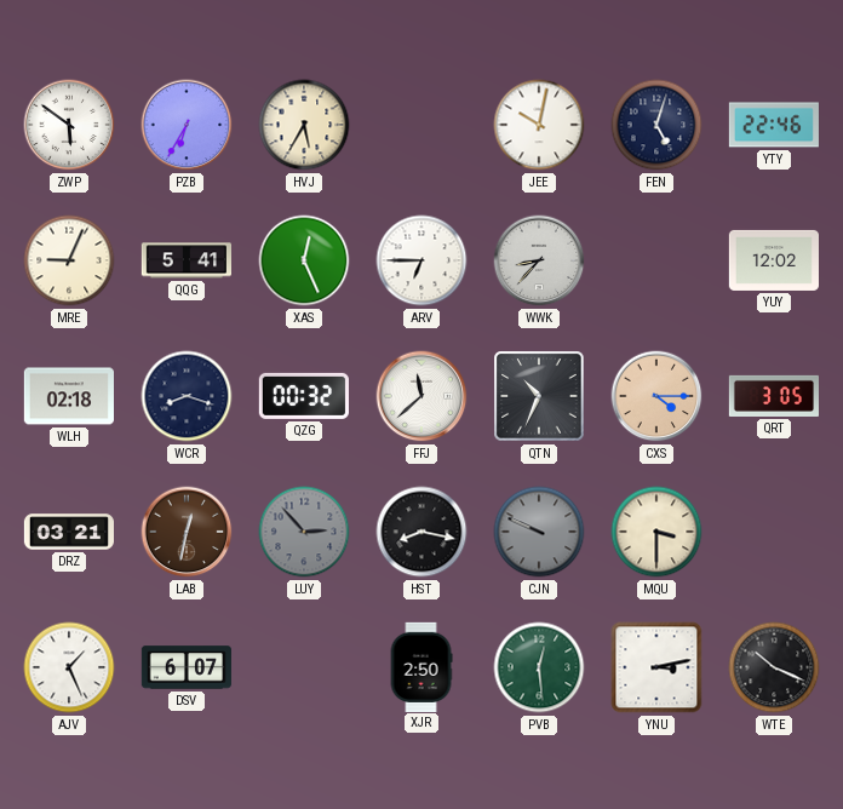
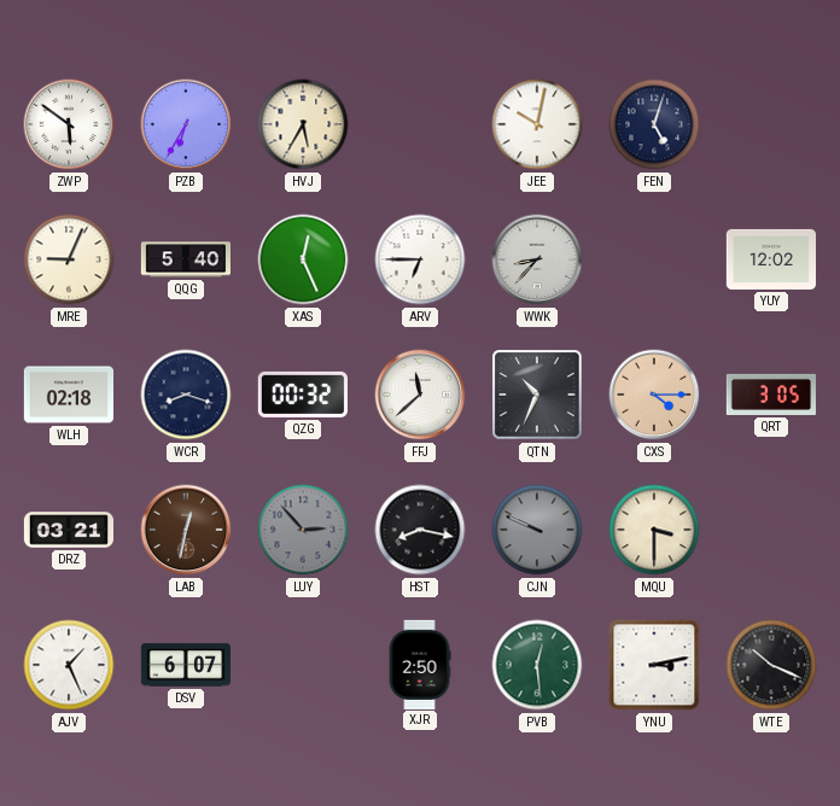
YTY: 22:46 -> none (774, 125)
QQG: 5:41 -> 5:40 (185, 259)
